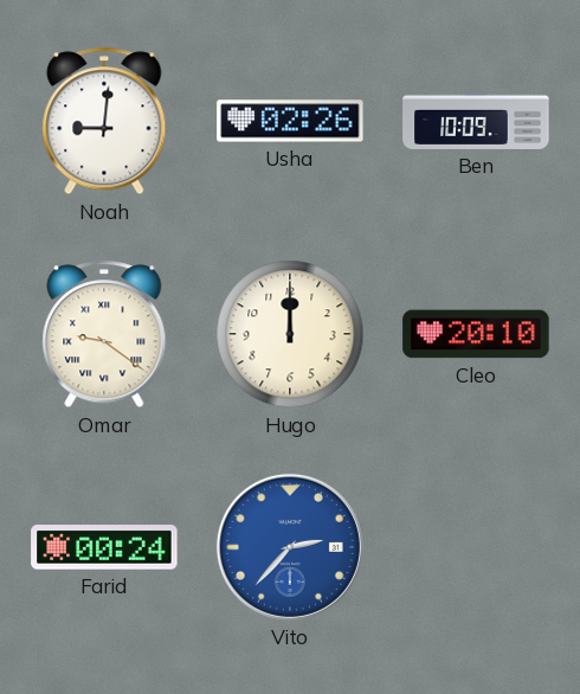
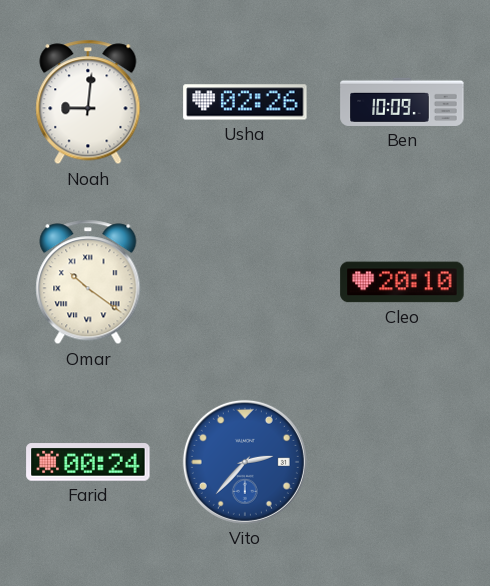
Omar: 9:21 -> 10:21 (88, 282)
Hugo: 12:00 -> none (290, 334)
